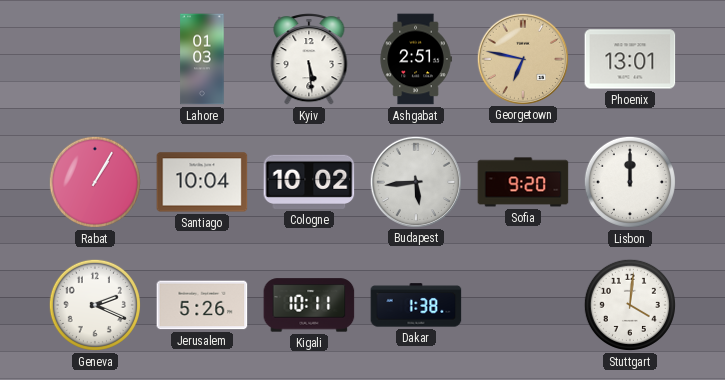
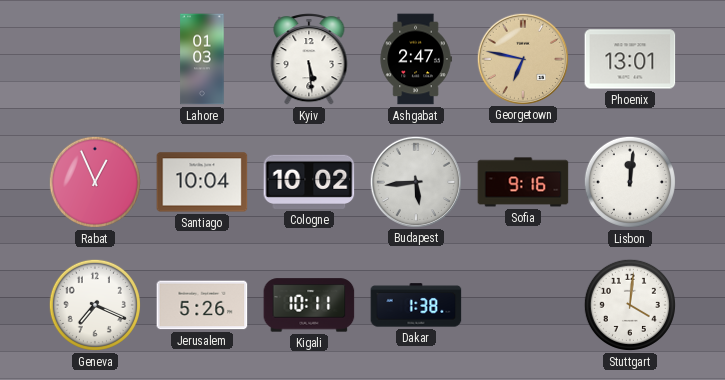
Ashgabat: 2:51 -> 2:47 (416, 59)
Rabat: 1:05 -> 12:56 (95, 182)
Sofia: 9:20 -> 9:16 (523, 182)
Lisbon: 12:00 -> 12:01 (630, 182)
Geneva: 2:19 -> 7:19 (95, 305)
